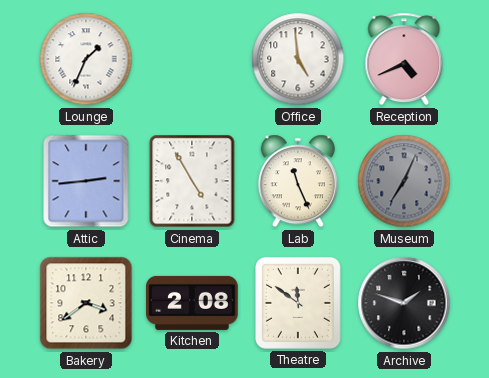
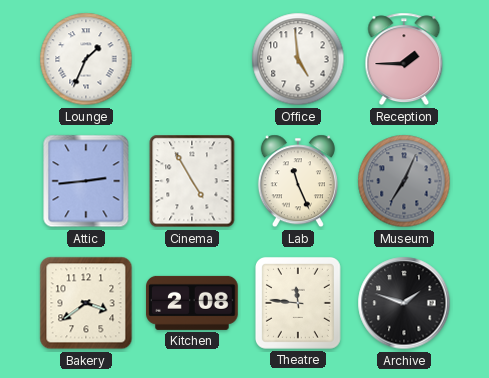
Reception: 4:41 -> 1:45 (404, 59)
Theatre: 11:51 -> 11:46 (298, 303)
